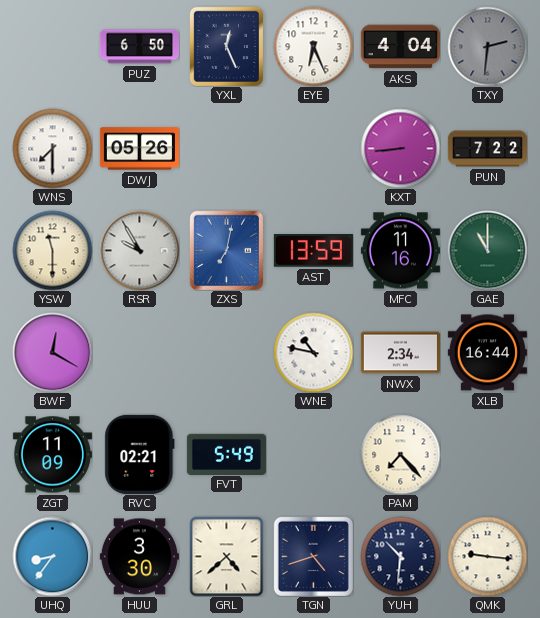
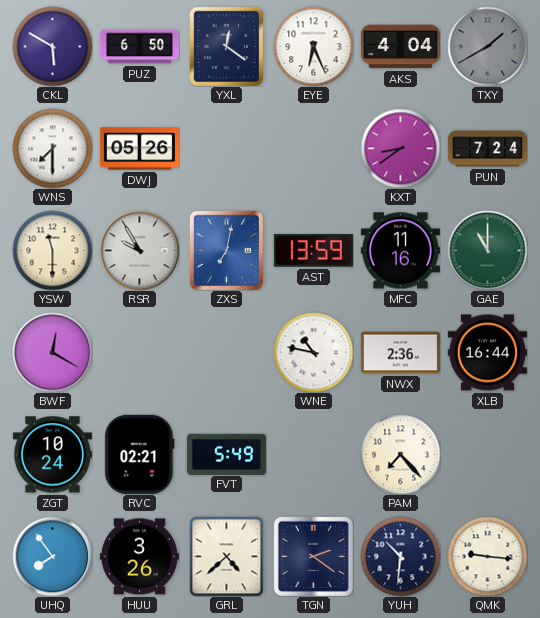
CKL: none -> 5:50 (52, 46)
YXL: 12:26 -> 12:21 (226, 46)
TXY: 2:31 -> 1:40 (487, 46)
KXT: 8:44 -> 8:39 (400, 148)
PUN: 7:22 -> 7:24 (487, 149)
NWX: 2:34 -> 2:36 (400, 353)
ZGT: 11:09 -> 10:24 (52, 455)
UHQ: 8:36 -> 7:54 (52, 556)
HUU: 3:30 -> 3:26 (139, 557)
TGN: 4:42 -> 2:21 (313, 556)
